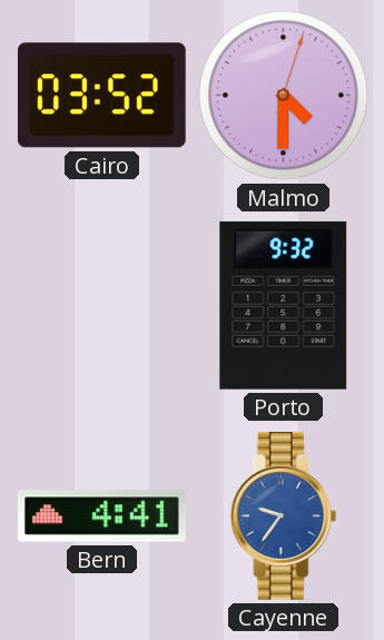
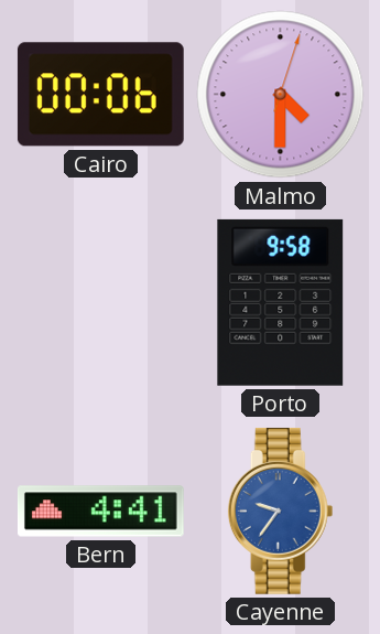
Cairo: 03:52 -> 00:06 (100, 95)
Porto: 9:32 -> 9:58 (281, 302)
